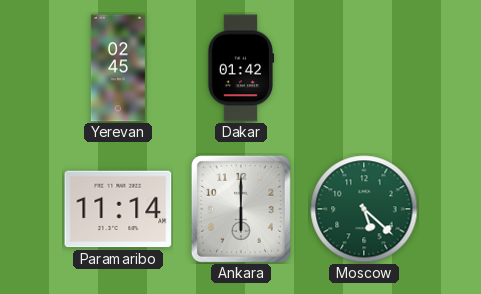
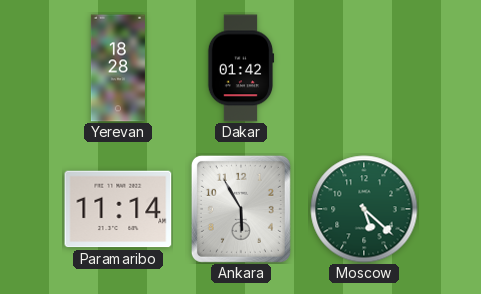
Yerevan: 02:45 -> 18:28 (118, 68)
Ankara: 6:00 -> 5:55 (241, 209)
